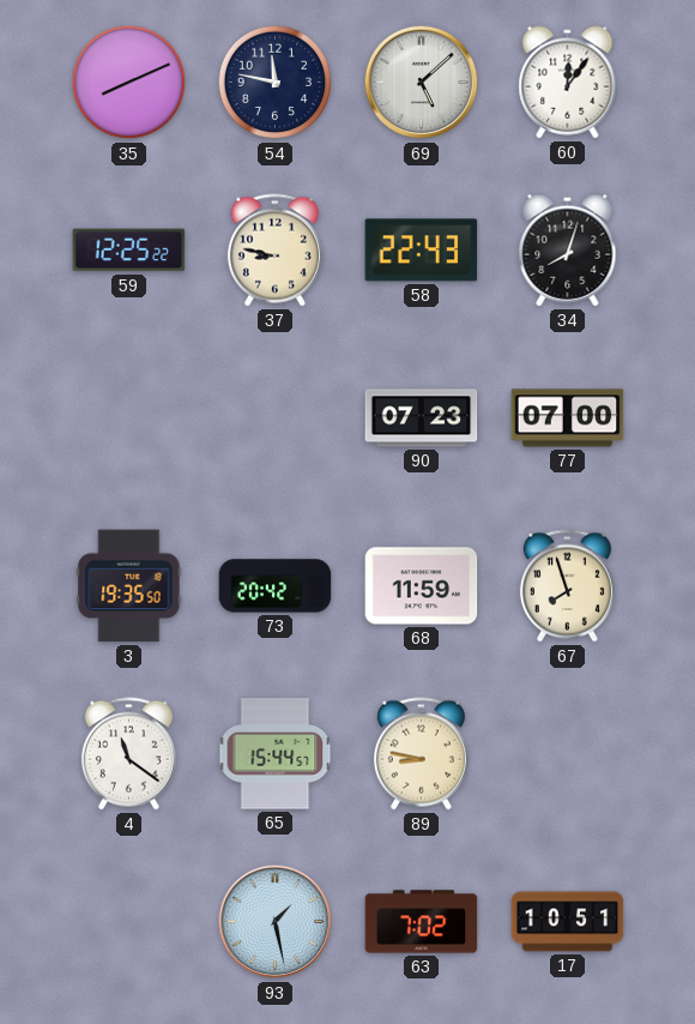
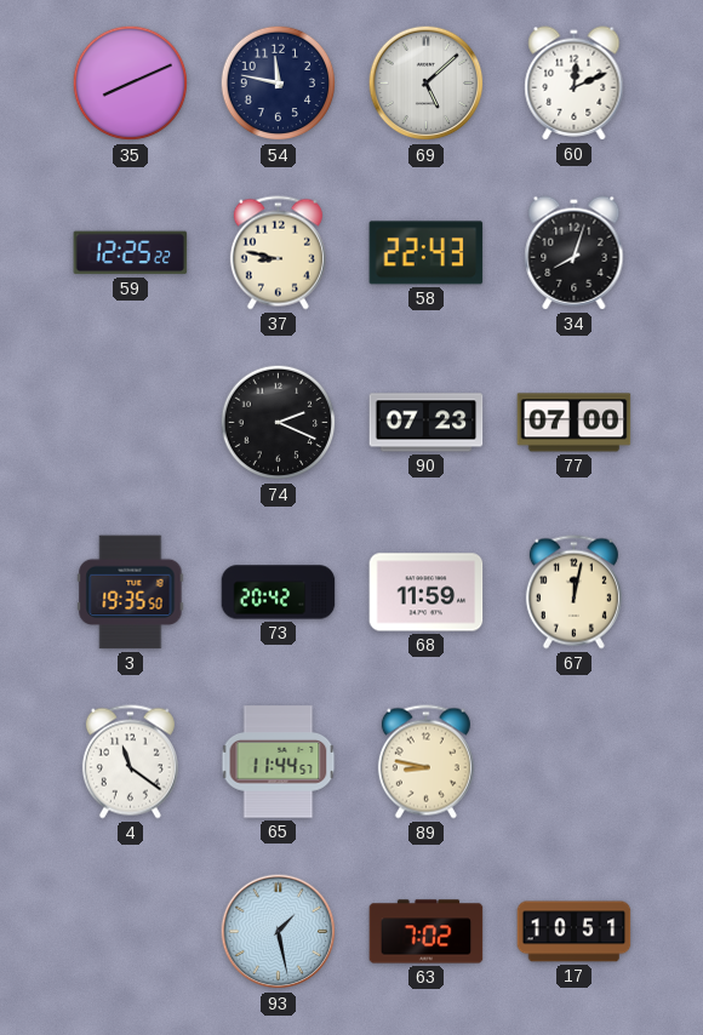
60: 12:06 -> 12:11 (575, 84)
74: none -> 2:19 (279, 423)
67: 7:57 -> 12:02 (573, 593)
65: 15:44 -> 11:44 (279, 762)
